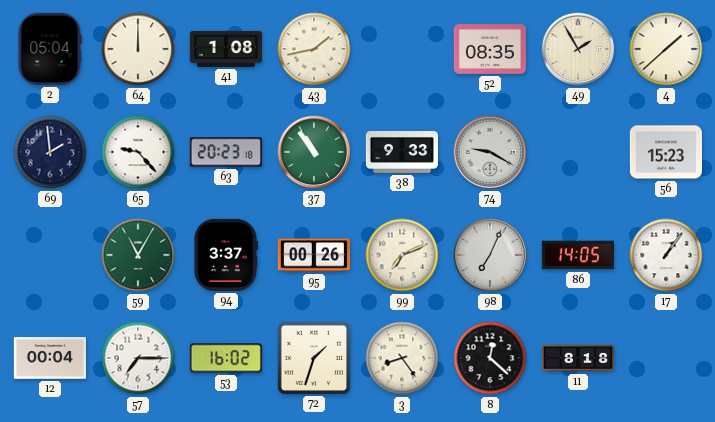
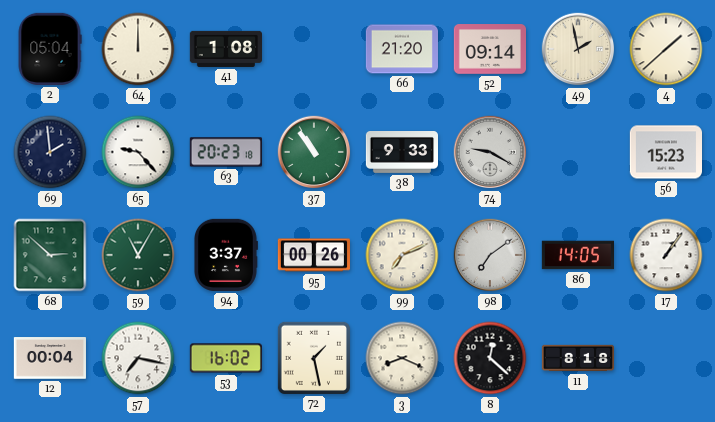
43: 1:43 -> none (314, 49)
66: none -> 21:20 (401, 49)
52: 08:35 -> 09:14 (489, 49)
49: 1:55 -> 1:58 (578, 49)
68: none -> 2:52 (50, 255)
98: 7:04 -> 7:09 (490, 255)
57: 7:15 -> 7:17 (138, 358)
72: 1:33 -> 1:28 (314, 358)
3: 8:24 -> 8:19 (402, 358)
